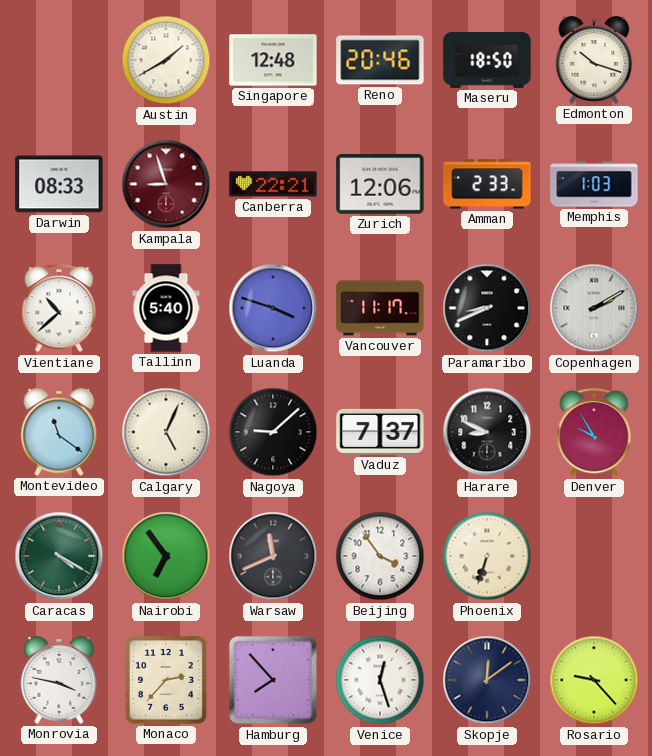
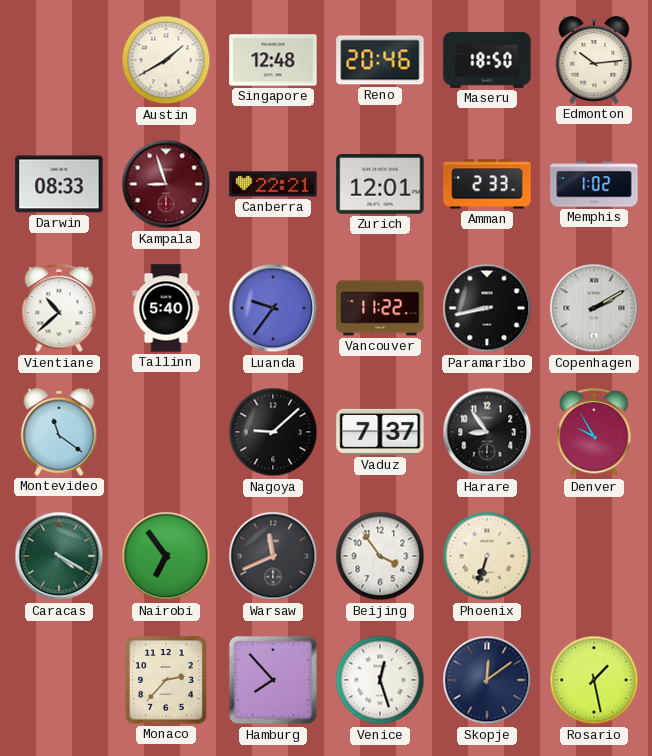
Edmonton: 10:18 -> 10:14 (594, 60)
Zurich: 12:06 -> 12:01 (380, 184)
Memphis: 1:03 -> 1:02 (594, 184)
Luanda: 3:48 -> 9:36 (273, 308)
Vancouver: 11:17 -> 11:22 (380, 308)
Paramaribo: 8:41 -> 8:43 (487, 308)
Calgary: 5:04 -> none (166, 432)
Harare: 8:49 -> 8:54 (487, 432)
Monrovia: 3:47 -> none (59, 680)
Rosario: 9:23 -> 1:28 (594, 680)
